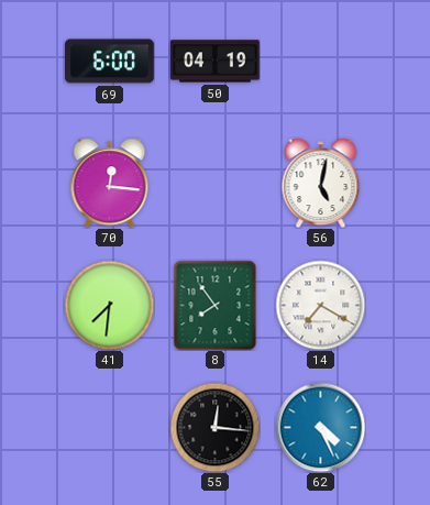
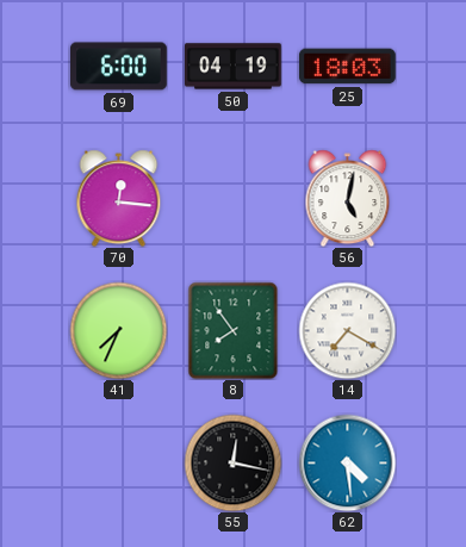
25: none -> 18:03 (348, 67)
41: 7:31 -> 7:34 (118, 330)
55: 12:16 -> 12:17 (232, 462)
62: 4:26 -> 4:29 (347, 462)
